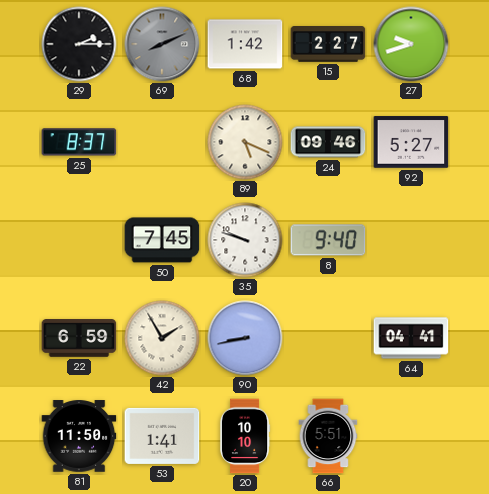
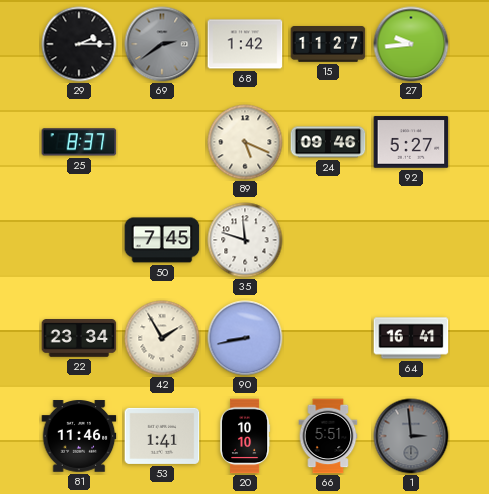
69: 8:11 -> 2:39 (162, 44)
15: 2:27 -> 11:27 (328, 44)
27: 9:42 -> 9:44 (411, 44)
35: 9:48 -> 11:48 (245, 240)
8: 9:40 -> none (328, 240)
22: 6:59 -> 23:34 (79, 338)
64: 04:41 -> 16:41 (411, 338)
81: 11:50 -> 11:46 (79, 436)
1: none -> 2:59 (411, 436)
